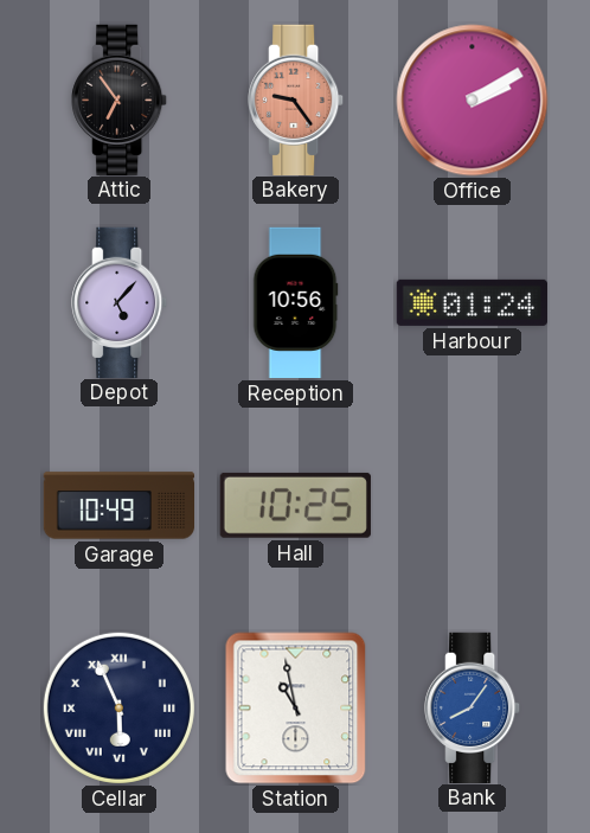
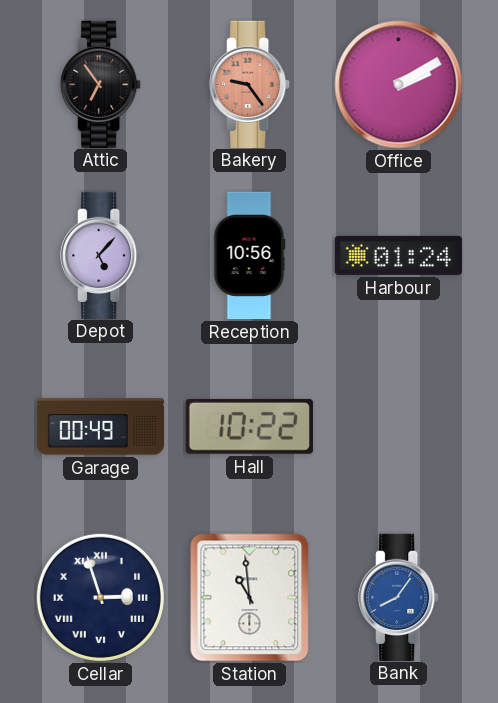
Garage: 10:49 -> 00:49 (100, 427)
Hall: 10:25 -> 10:22 (249, 426)
Cellar: 5:56 -> 2:57 (100, 597)
Station: 10:58 -> 10:59 (250, 598)
